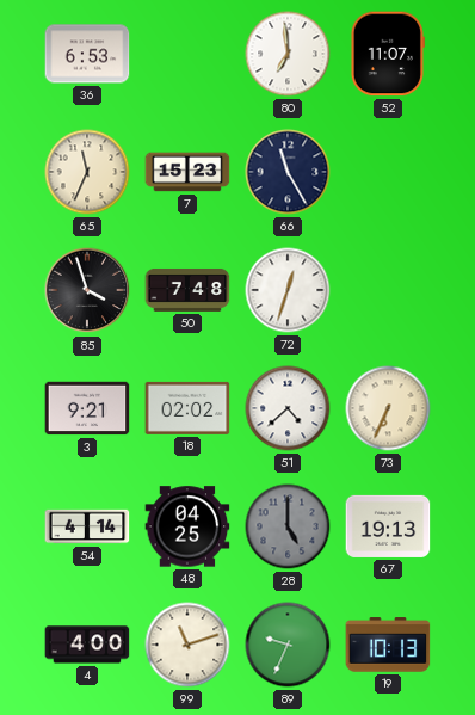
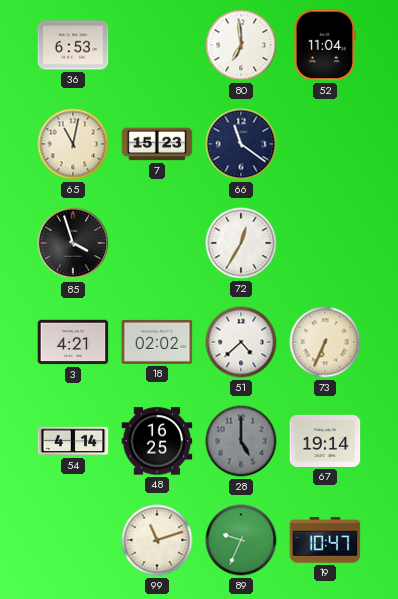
52: 11:07 -> 11:04 (325, 45)
65: 11:34 -> 11:02 (73, 144)
66: 11:25 -> 11:21 (241, 144)
50: 7:48 -> none (187, 290)
72: 12:33 -> 12:35 (241, 243)
3: 9:21 -> 4:21 (73, 342)
48: 04:25 -> 16:25 (157, 441)
67: 19:13 -> 19:14 (325, 441)
4: 4:00 -> none (87, 645)
19: 10:13 -> 10:47 (325, 540)
